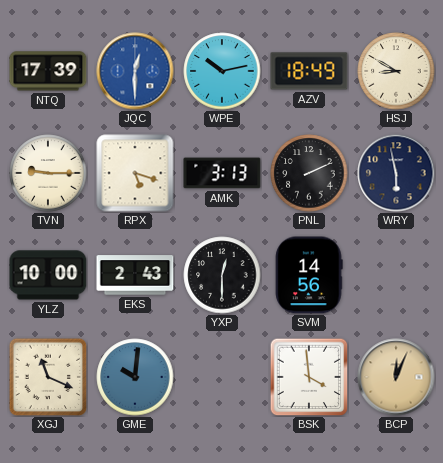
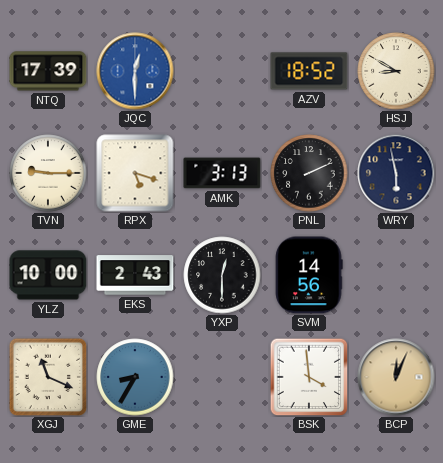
WPE: 10:13 -> none (222, 71)
AZV: 18:49 -> 18:52 (309, 71)
GME: 10:01 -> 8:35 (135, 377)
